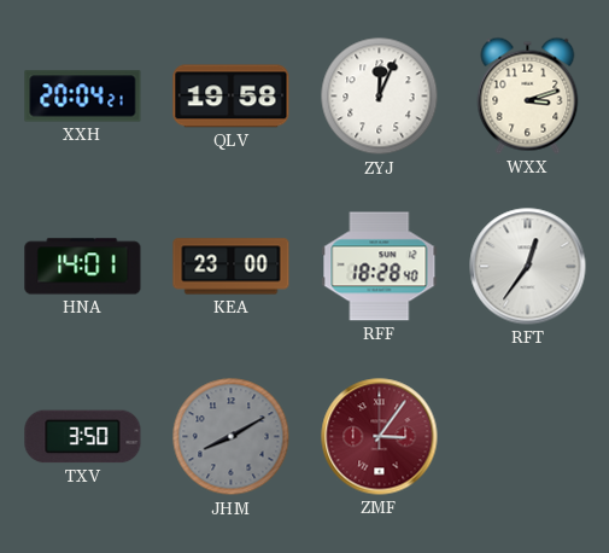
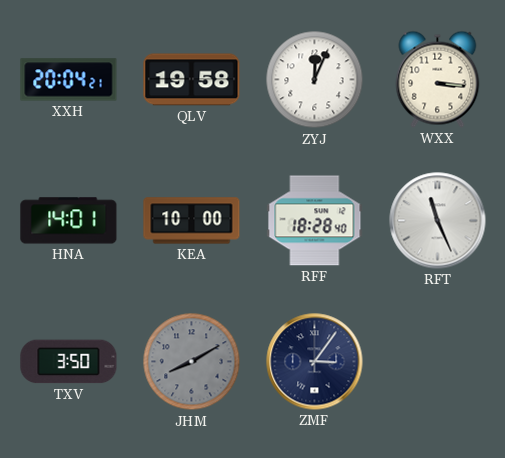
WXX: 3:12 -> 3:16 (438, 79)
KEA: 23:00 -> 10:00 (192, 221)
RFT: 12:36 -> 11:26 (438, 221)
ZMF dial: burgundy -> navy (315, 362)
